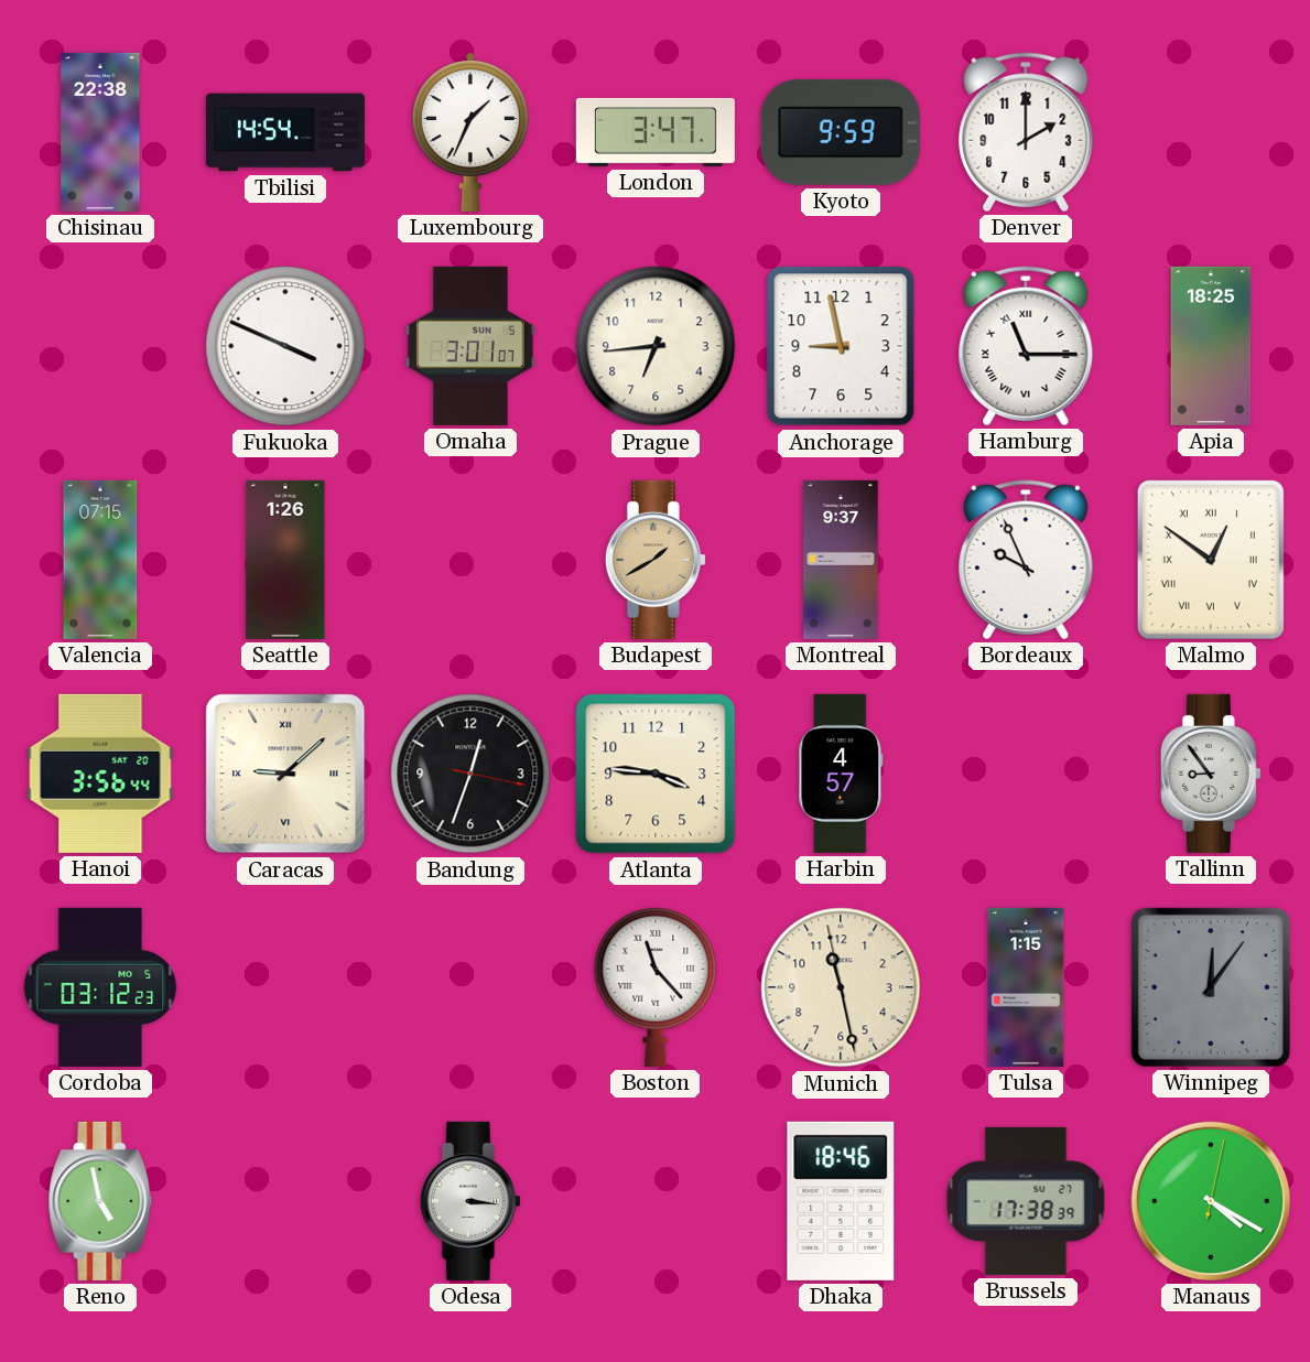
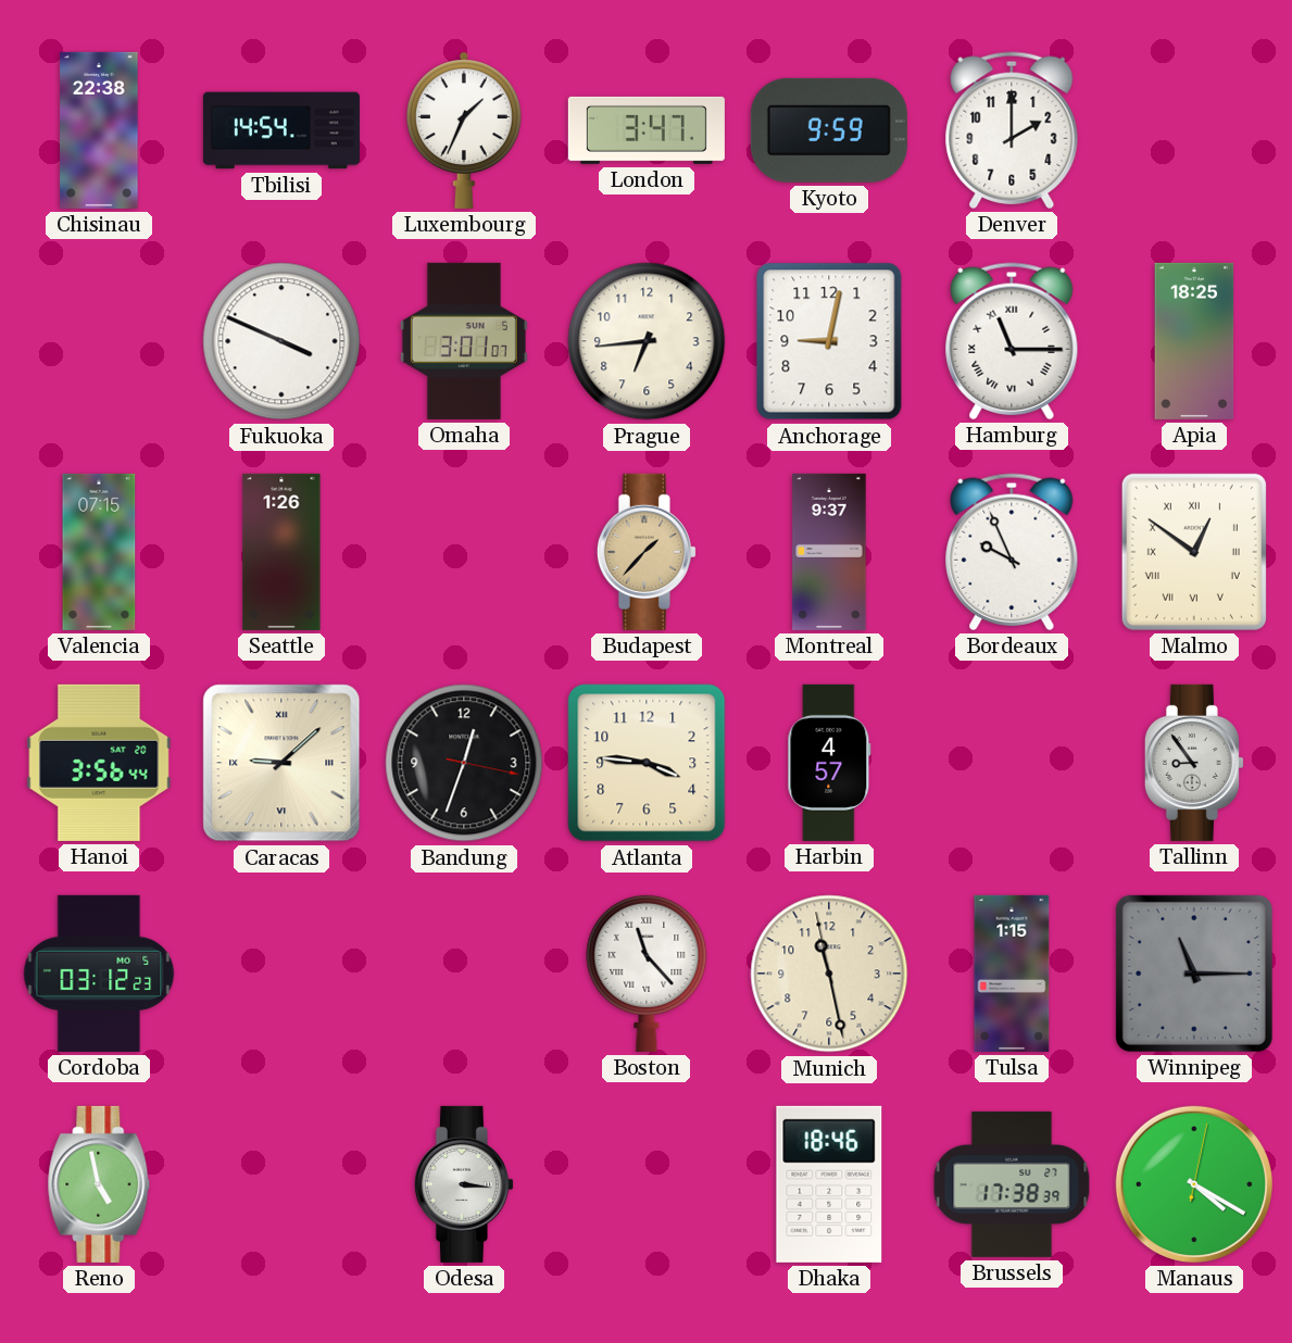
Anchorage: 8:58 -> 9:02 (829, 341)
Budapest: 1:40 -> 1:37 (647, 552)
Winnipeg: 12:06 -> 11:15 (1194, 974)
